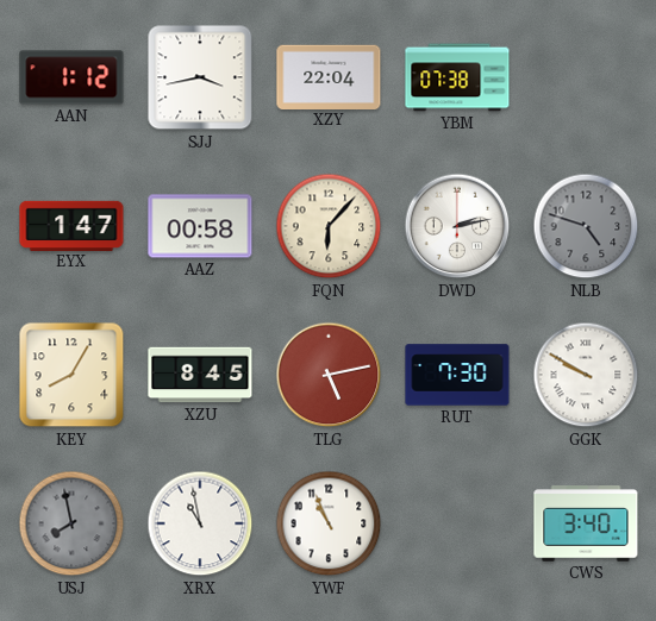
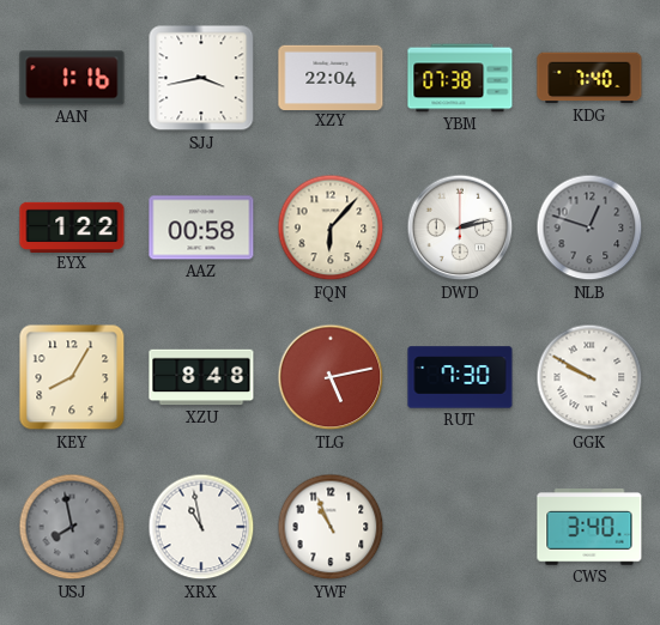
AAN: 1:12 -> 1:16 (72, 78)
KDG: none -> 7:40 (589, 78)
EYX: 1:47 -> 1:22 (72, 226)
NLB: 4:48 -> 12:48 (589, 227)
XZU: 8:45 -> 8:48 (201, 377)
